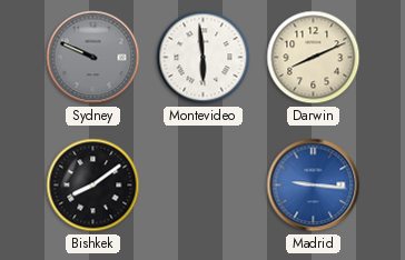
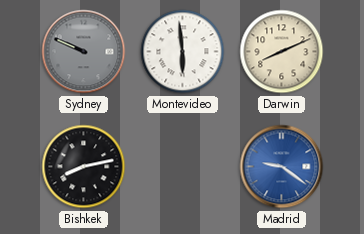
Bishkek: 8:09 -> 8:13 (84, 167)
Madrid: 9:16 -> 9:21 (282, 167)
